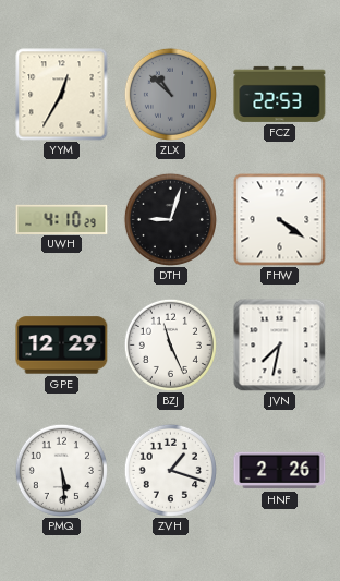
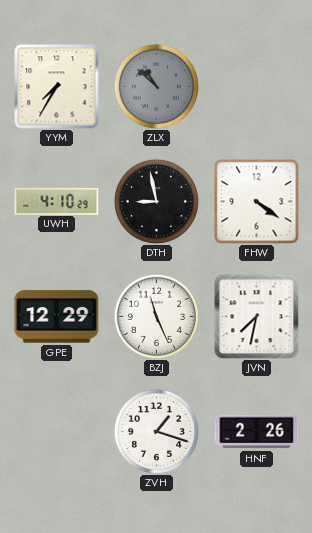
YYM: 12:35 -> 7:35 (57, 87)
FCZ: 22:53 -> none (280, 94)
DTH: 9:03 -> 8:58 (156, 201)
PMQ: 5:29 -> none (61, 470)
